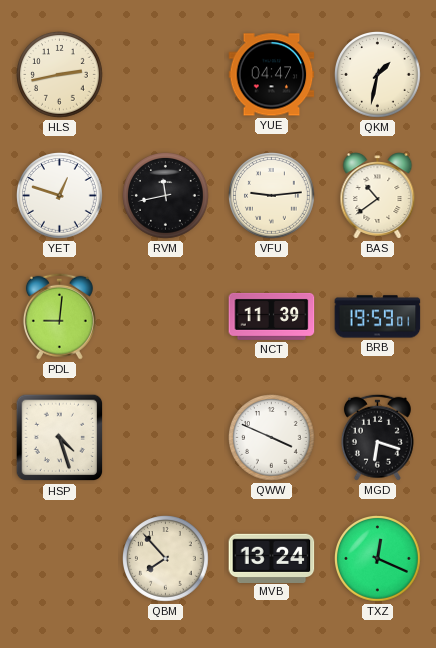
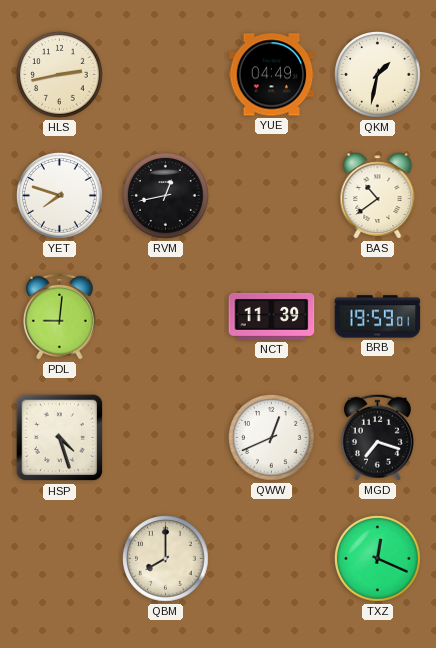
YUE: 04:47 -> 04:49 (272, 75)
YET: 12:48 -> 7:48 (60, 196)
RVM: 11:43 -> 12:43 (166, 196)
VFU: 9:14 -> none (272, 196)
QWW: 3:49 -> 12:41 (272, 438)
MGD: 6:18 -> 7:18 (377, 437)
QBM: 7:53 -> 8:00 (166, 559)
MVB: 13:24 -> none (272, 558)
